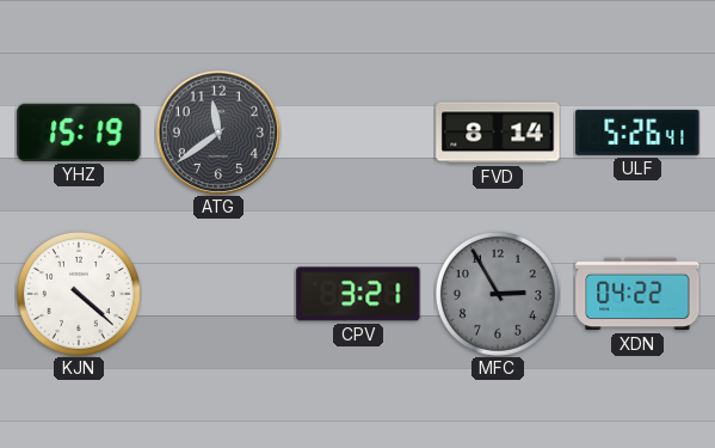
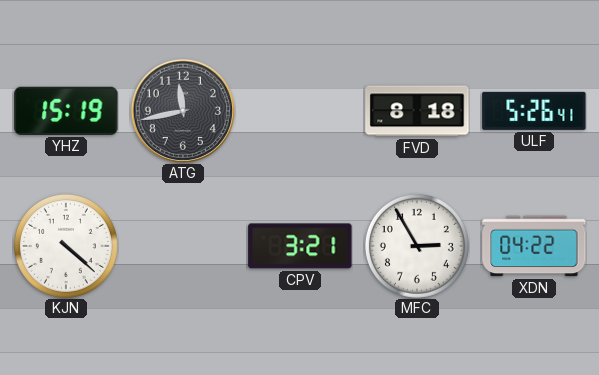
ATG: 11:39 -> 11:43 (183, 111)
FVD: 8:14 -> 8:18 (417, 111)
MFC dial: grey -> white (417, 246)
